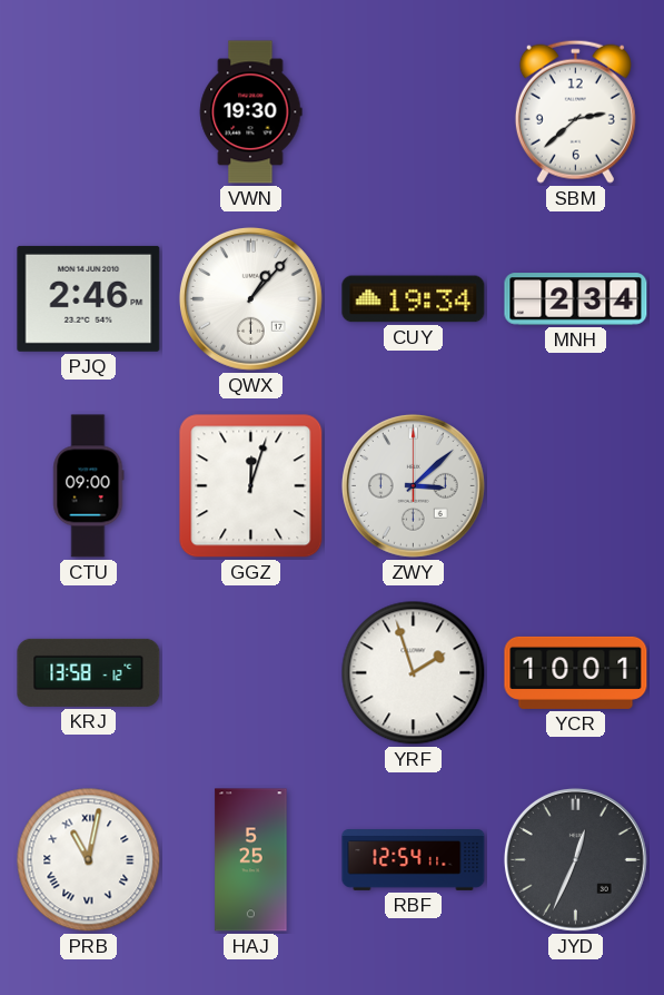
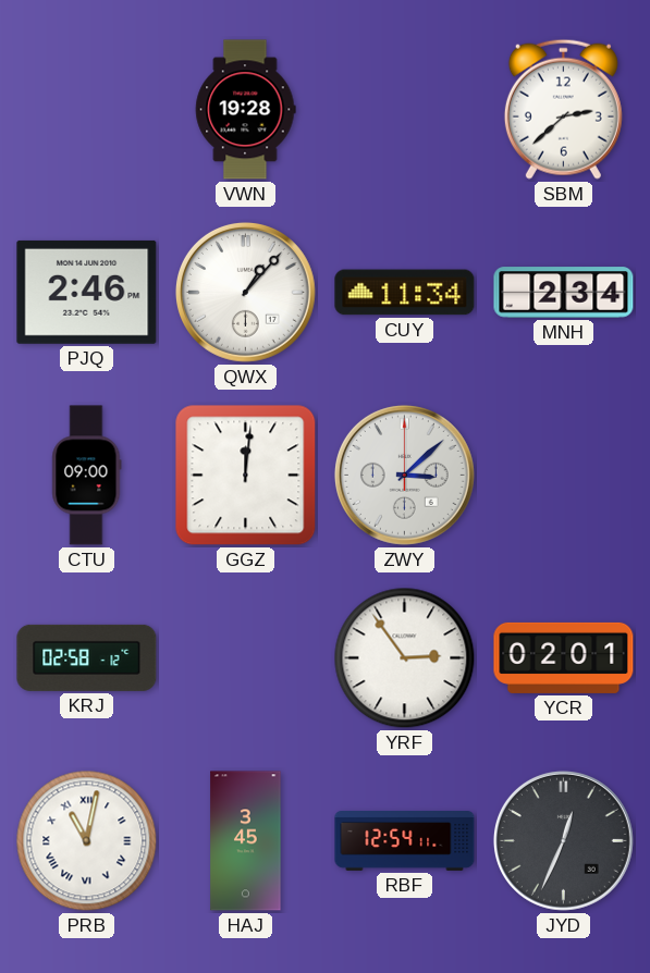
VWN: 19:30 -> 19:28 (245, 110)
CUY: 19:34 -> 11:34 (405, 293)
GGZ: 12:03 -> 12:01 (246, 476)
KRJ: 13:58 -> 02:58 (87, 657)
YRF: 1:57 -> 2:54 (405, 658)
YCR: 10:01 -> 02:01 (564, 657)
HAJ: 5:25 -> 3:45 (246, 841)
